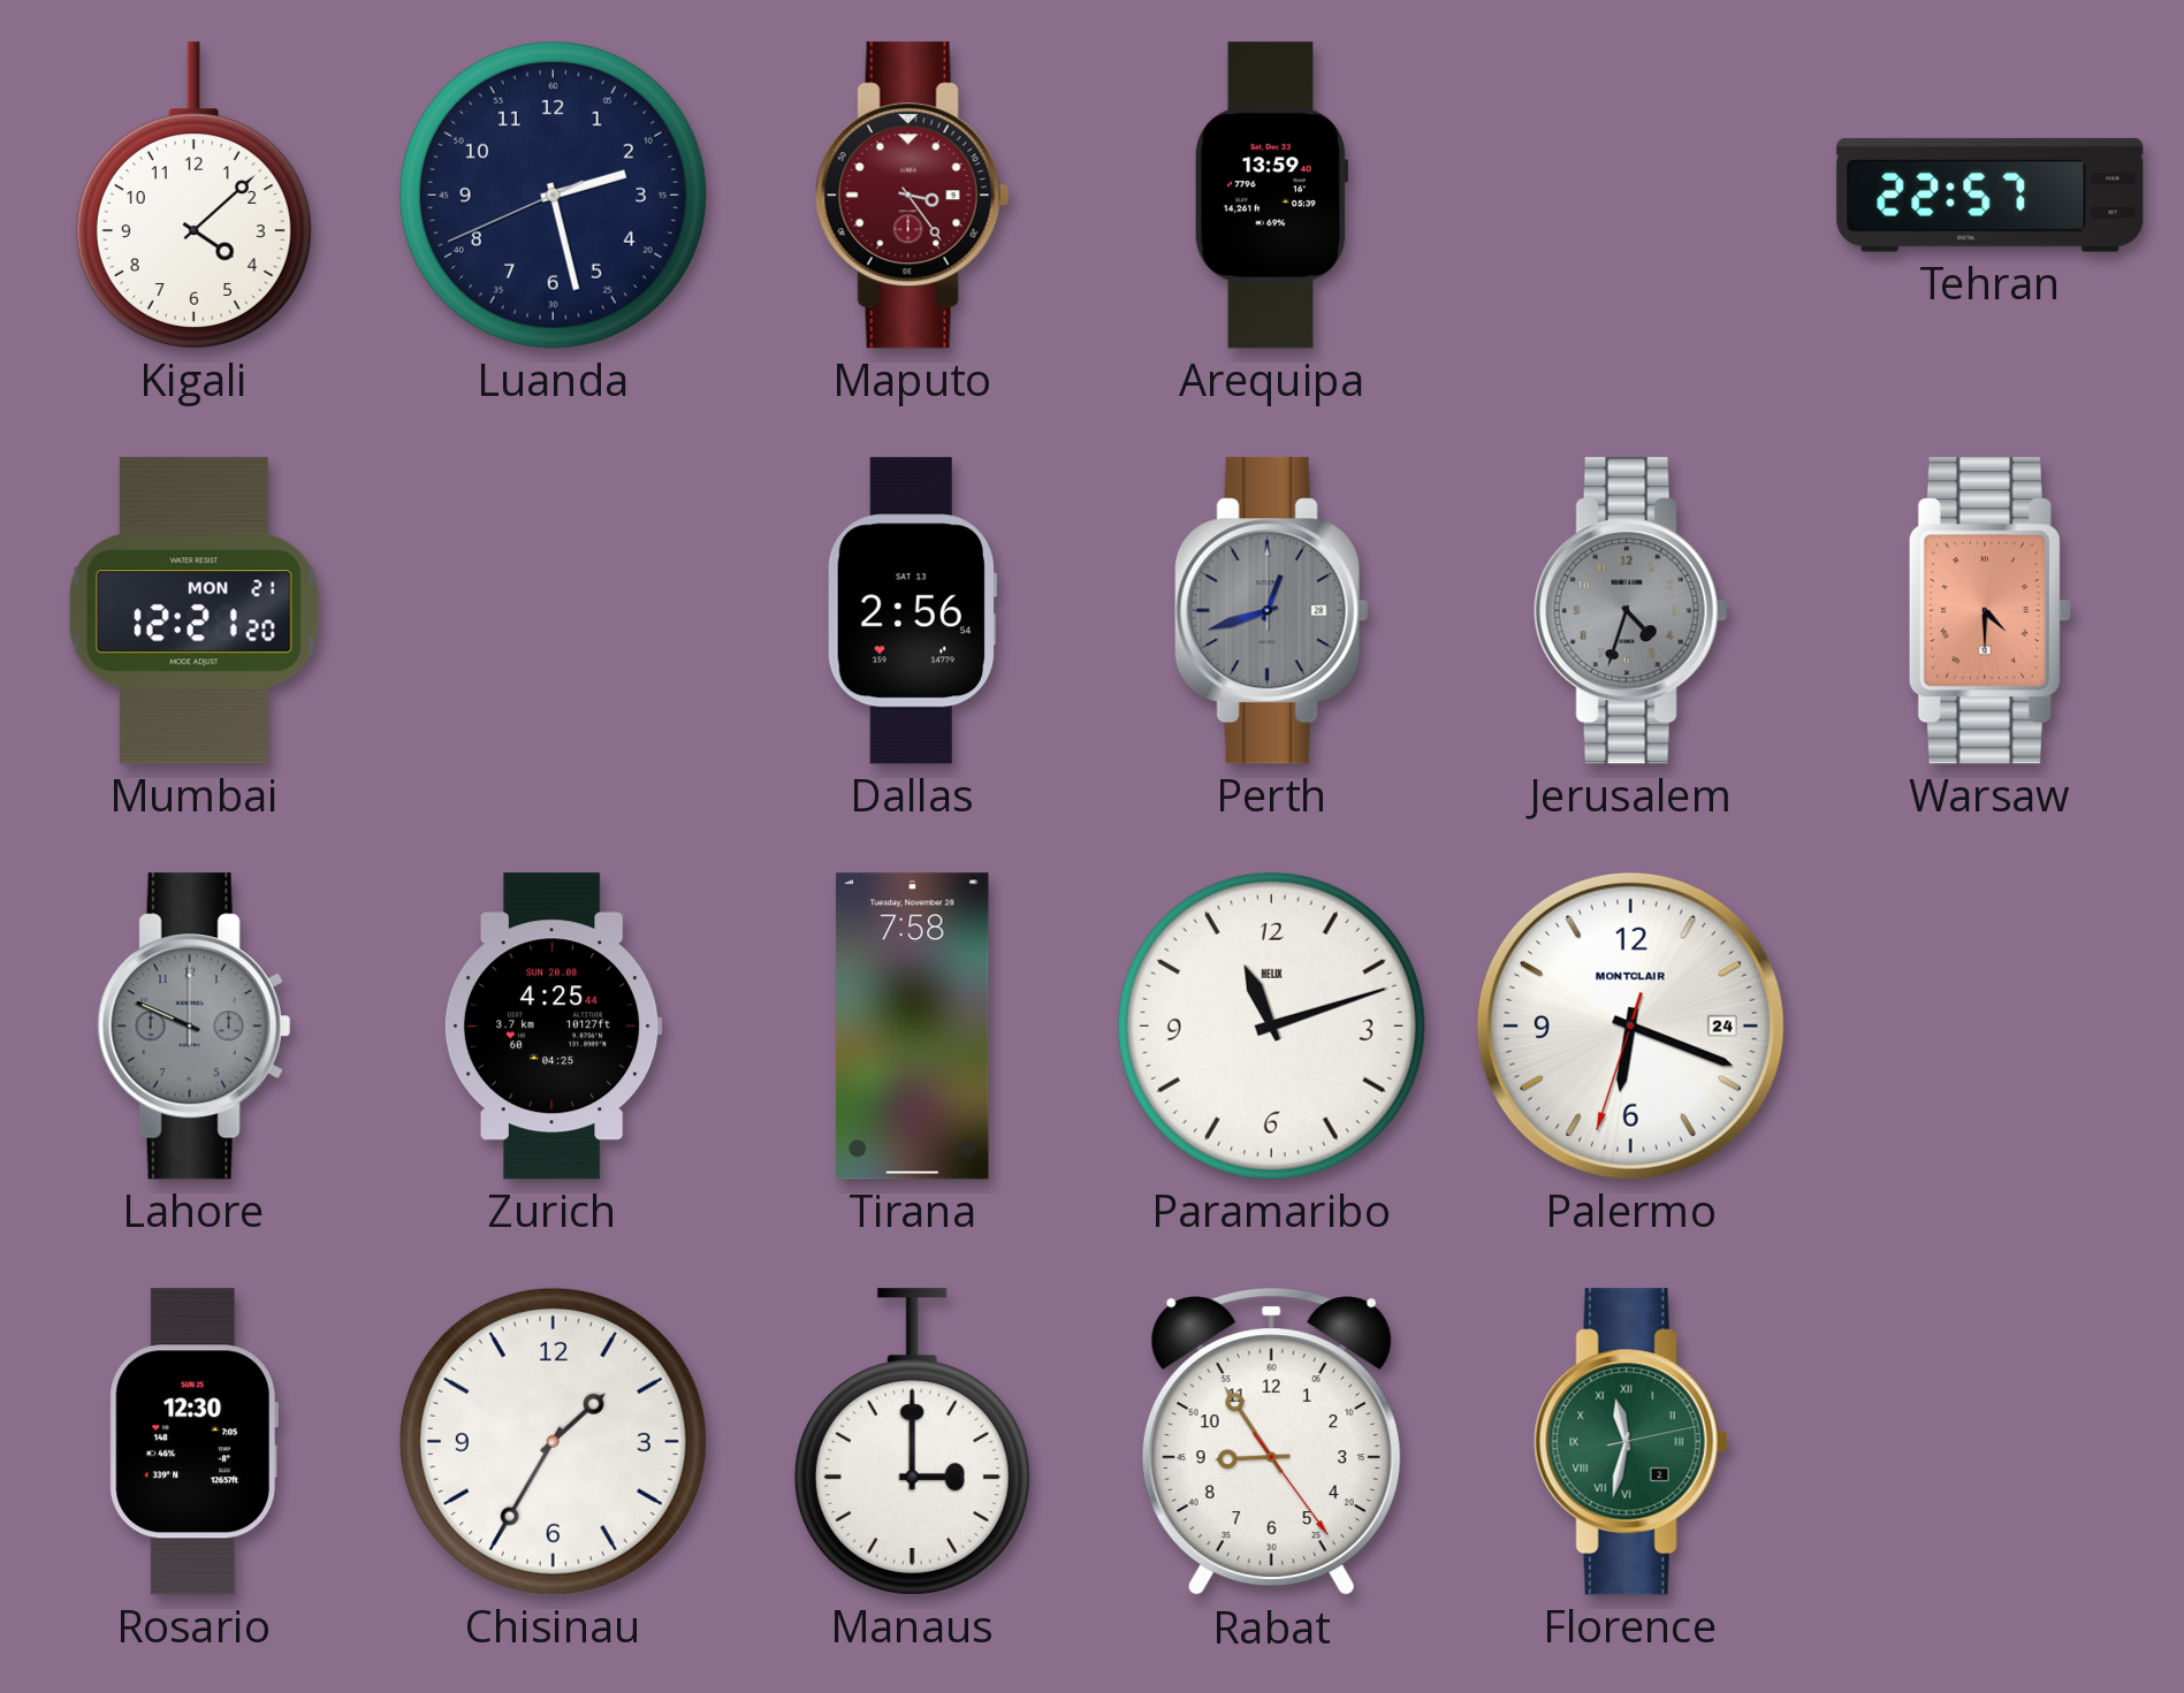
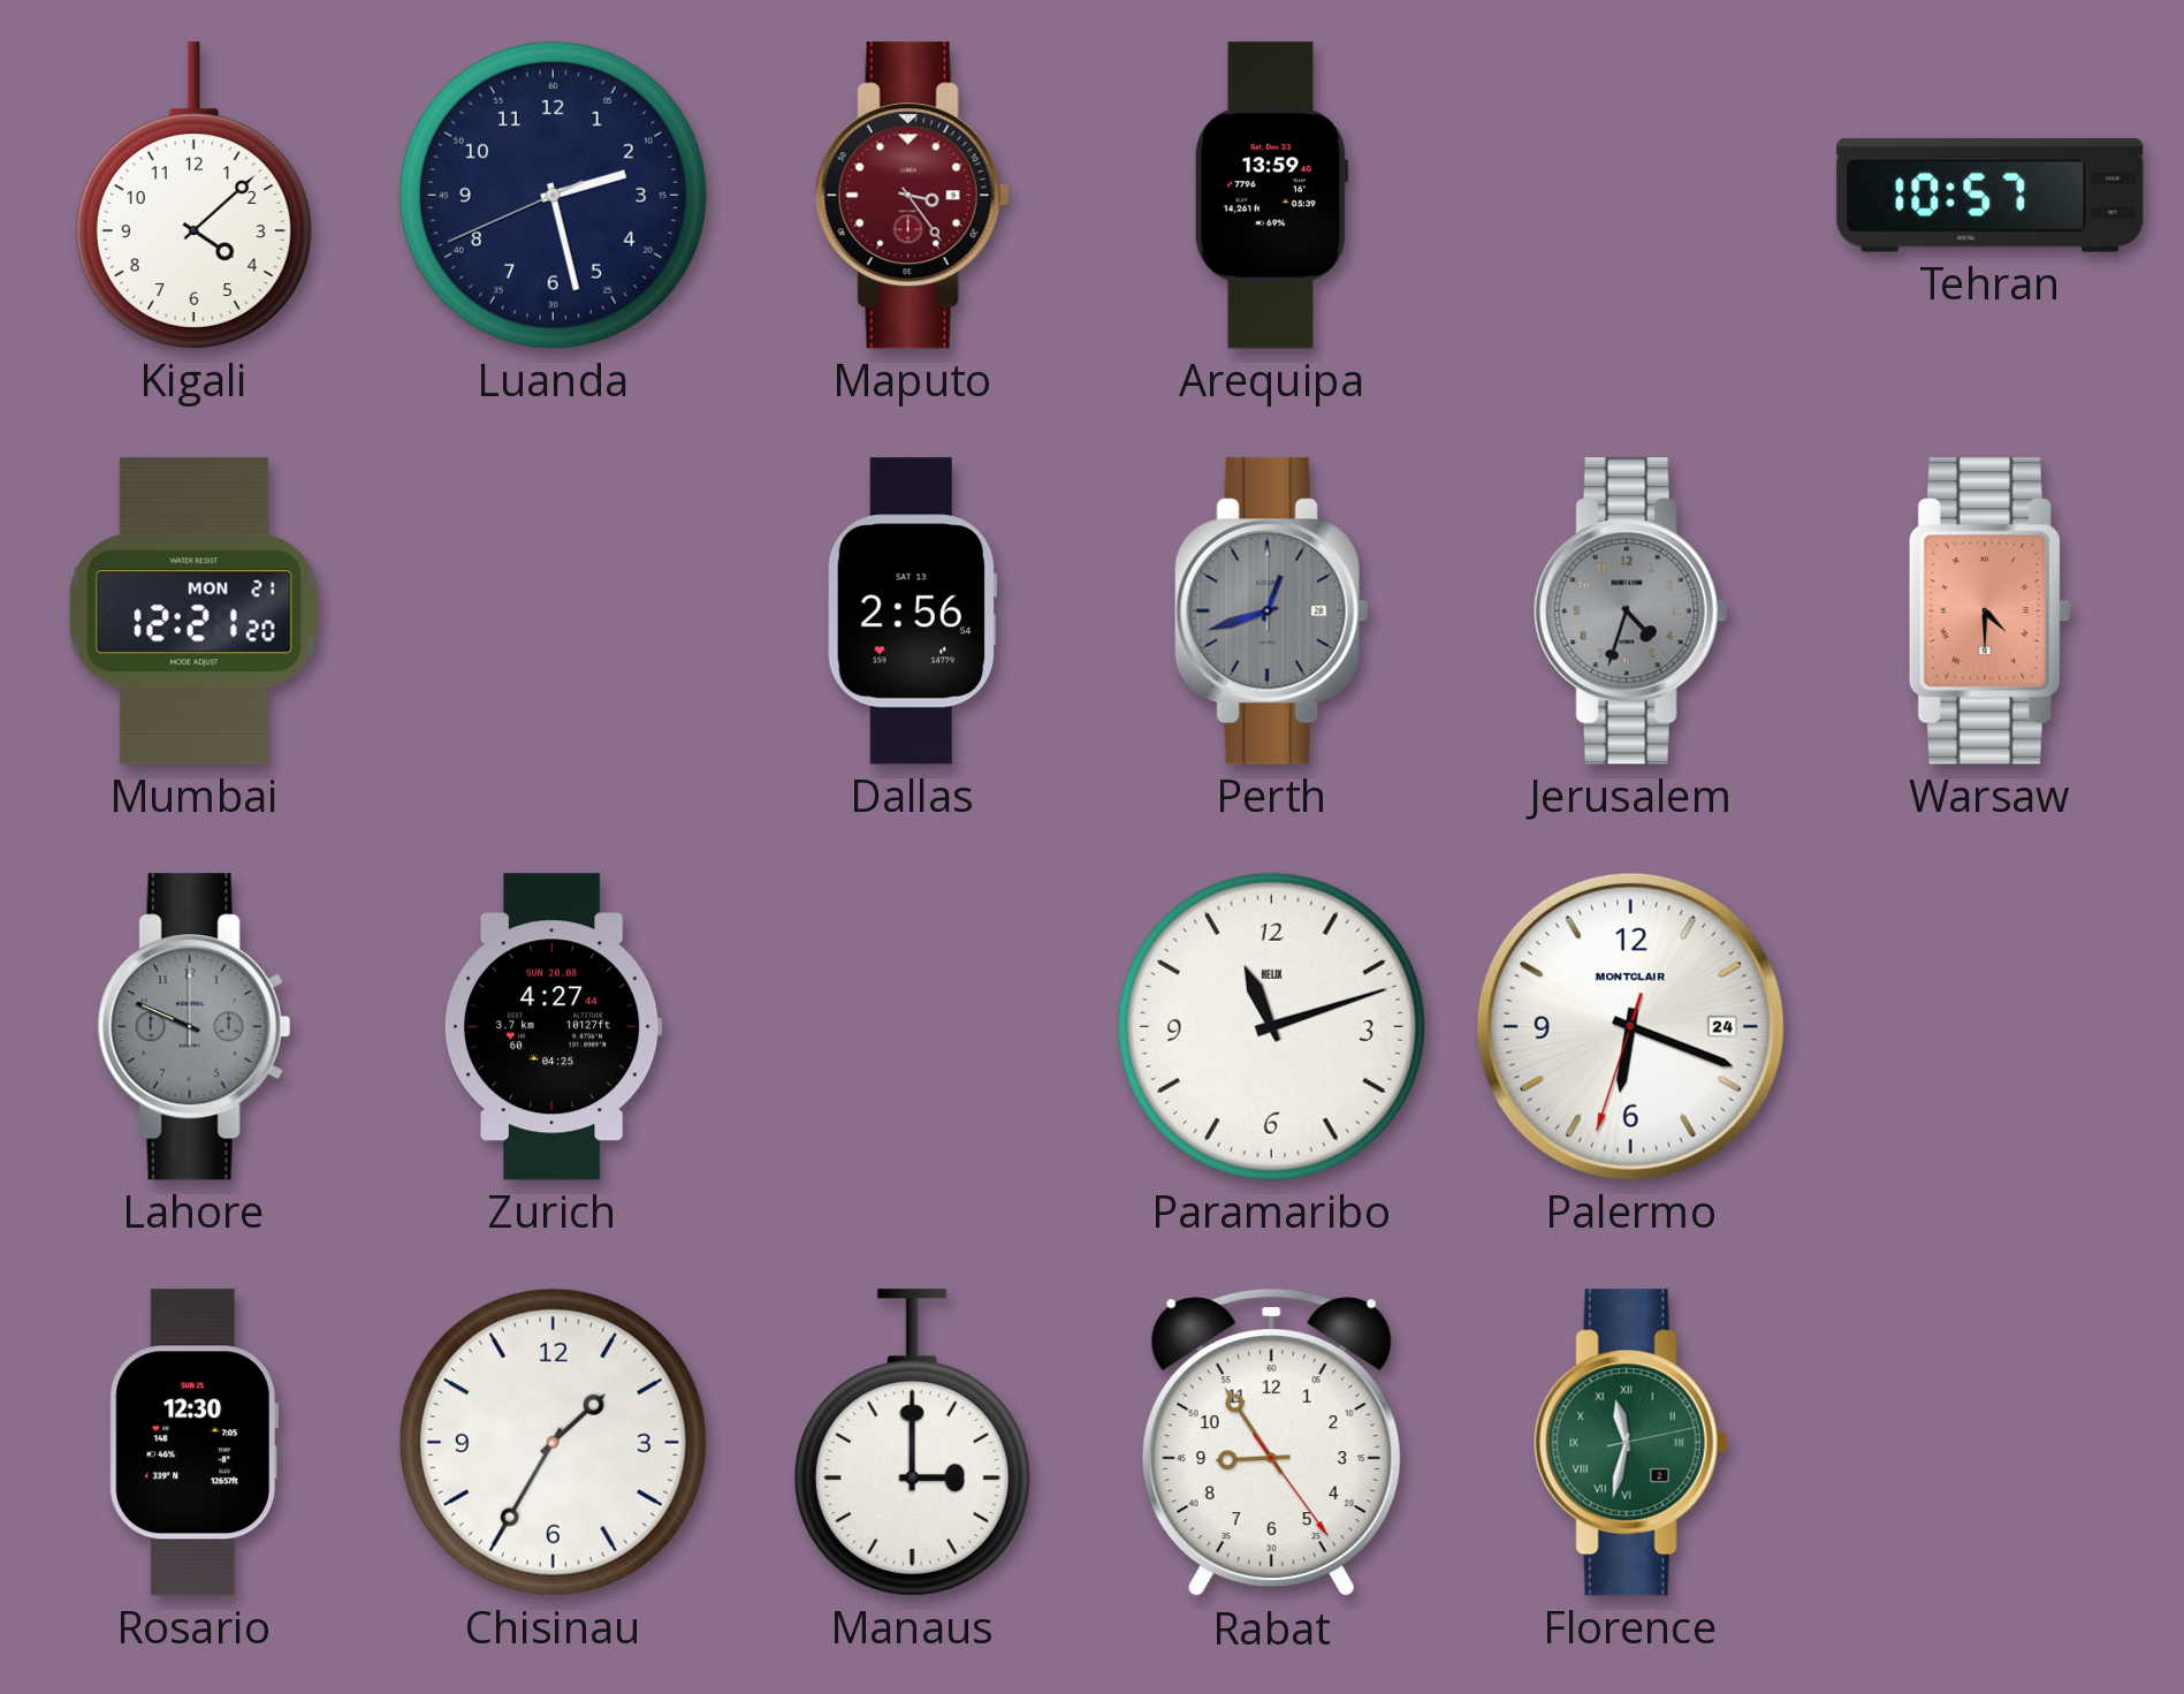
Tehran: 22:57 -> 10:57 (1991, 195)
Zurich: 4:25 -> 4:27 (553, 1027)
Tirana: 7:58 -> none (913, 1027)
